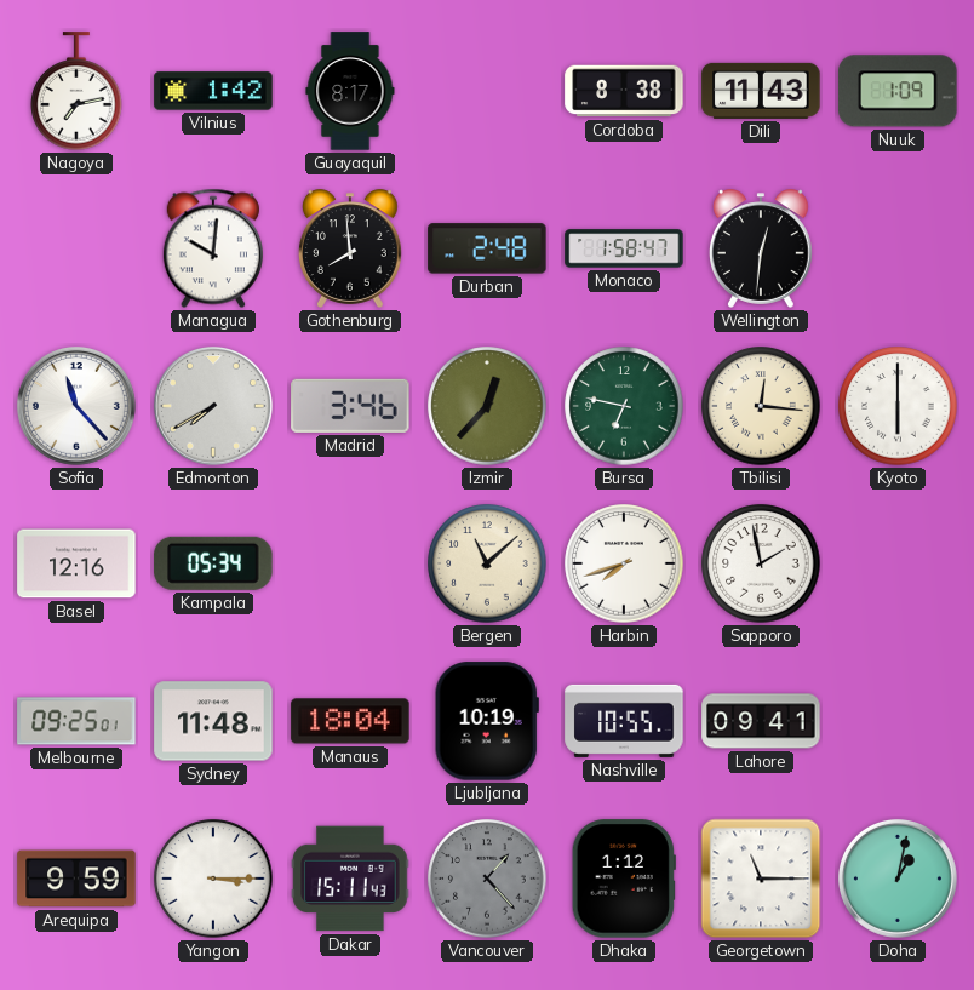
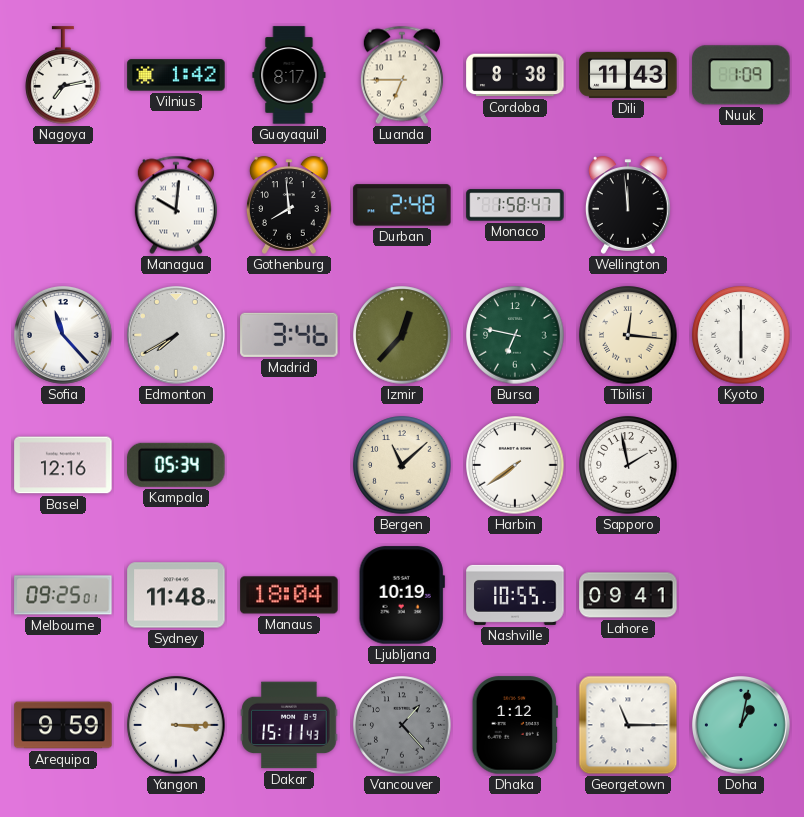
Luanda: none -> 6:45 (402, 75)
Wellington: 12:31 -> 11:59 (628, 205)
Harbin: 7:42 -> 7:39 (515, 465)
